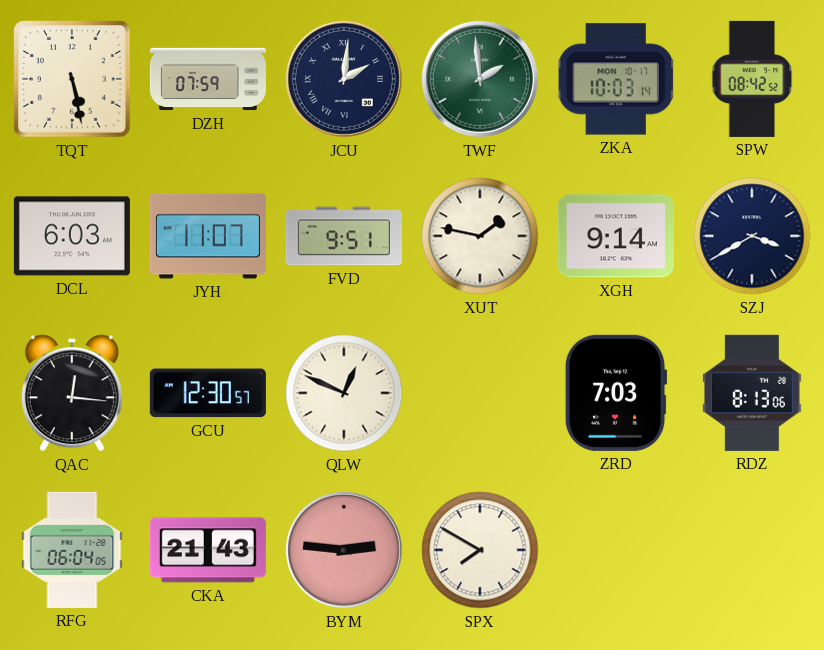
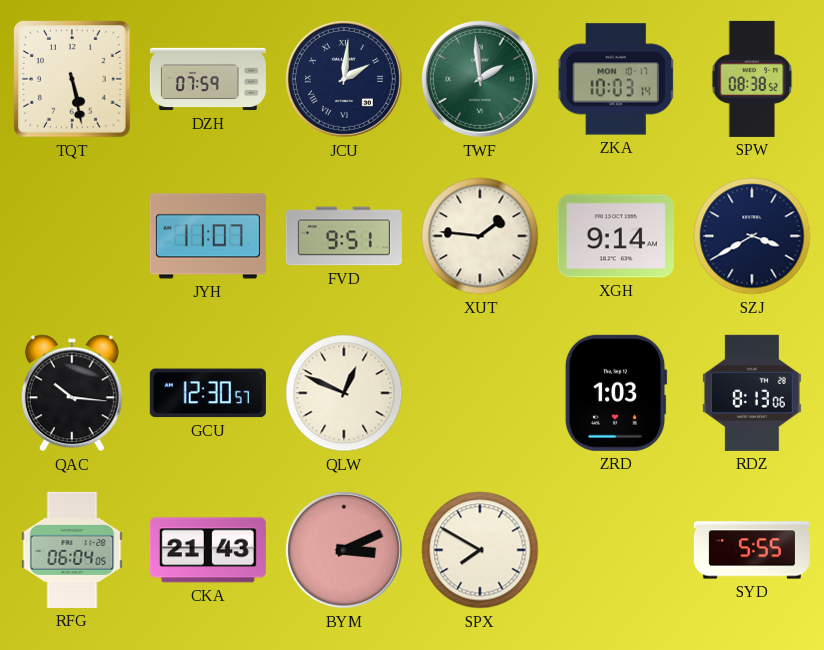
SPW: 08:42 -> 08:38 (752, 79)
DCL: 6:03 -> none (72, 236)
XUT: 1:47 -> 1:46 (480, 236)
QAC: 12:16 -> 10:16 (72, 393)
ZRD: 7:03 -> 1:03 (616, 393)
BYM: 2:46 -> 3:11 (344, 550)
SYD: none -> 5:55 (752, 550)
